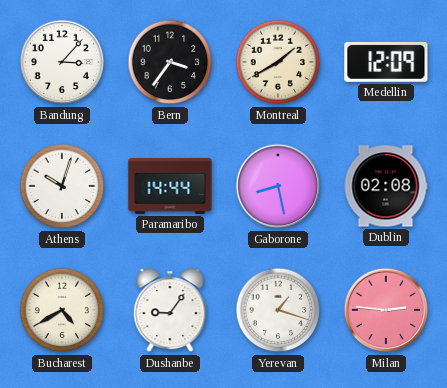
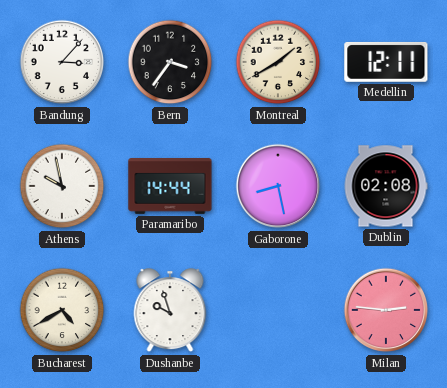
Medellin: 12:09 -> 12:11 (386, 62)
Athens: 10:03 -> 9:58 (62, 186)
Dushanbe: 9:06 -> 9:57 (170, 311)
Yerevan: 1:18 -> none (278, 310)
